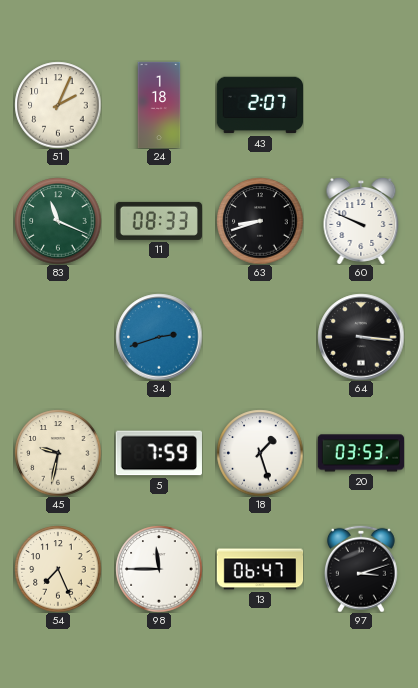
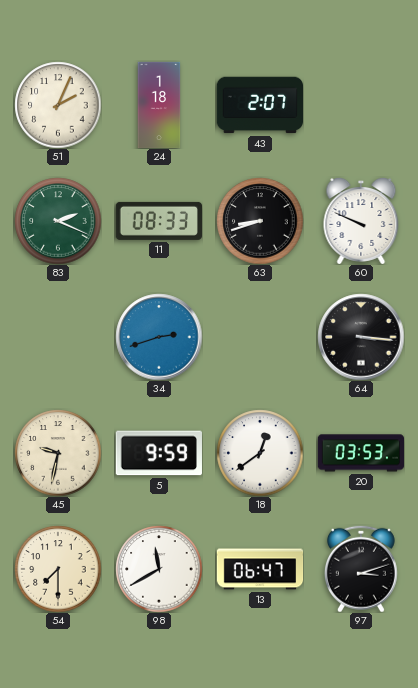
83: 11:19 -> 2:19 (58, 221)
5: 7:59 -> 9:59 (159, 453)
18: 1:27 -> 12:39 (260, 453)
54: 7:26 -> 7:30 (58, 569)
98: 11:45 -> 11:40 (159, 569)
